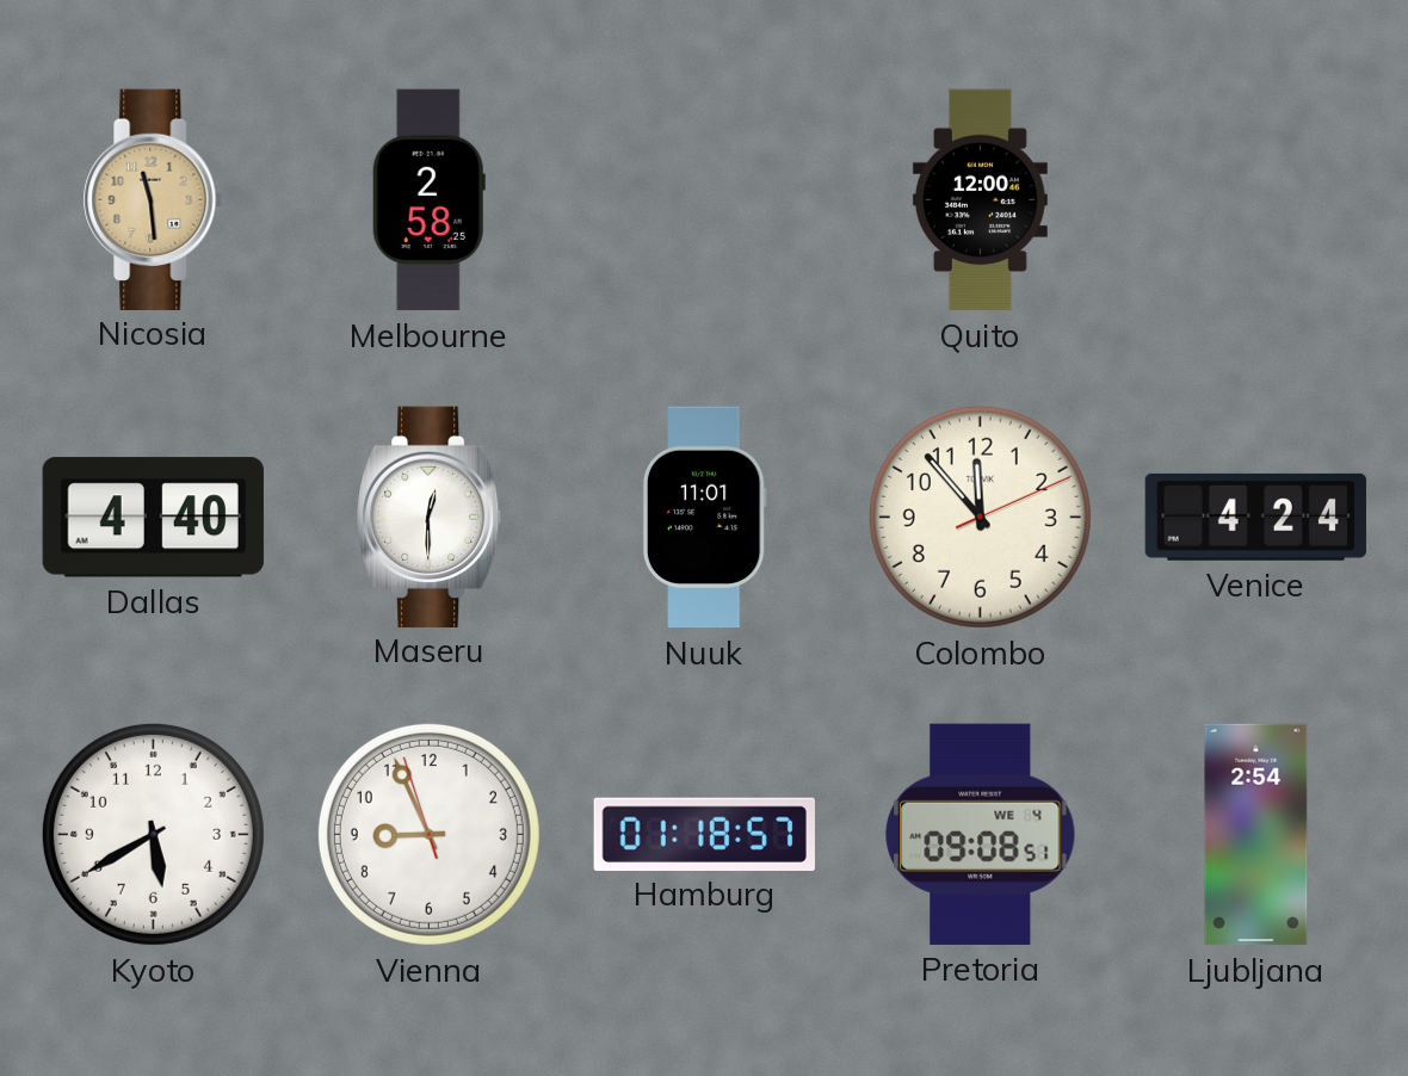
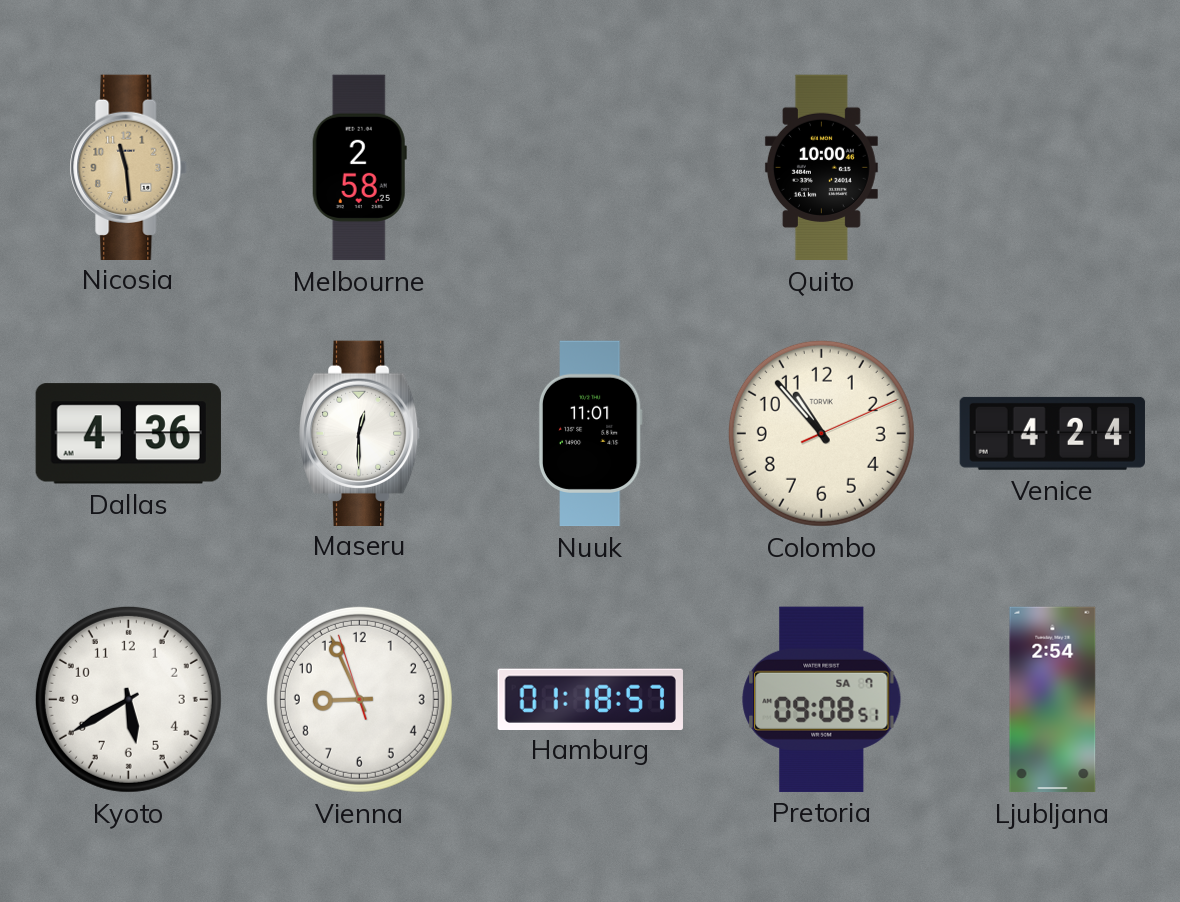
Quito: 12:00 -> 10:00 (821, 168)
Dallas: 4:40 -> 4:36 (128, 434)
Colombo: 11:53 -> 10:53 (821, 433)
Pretoria date: WE 4 -> SA 7 (822, 699)
